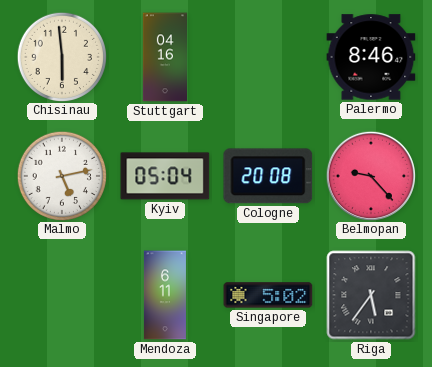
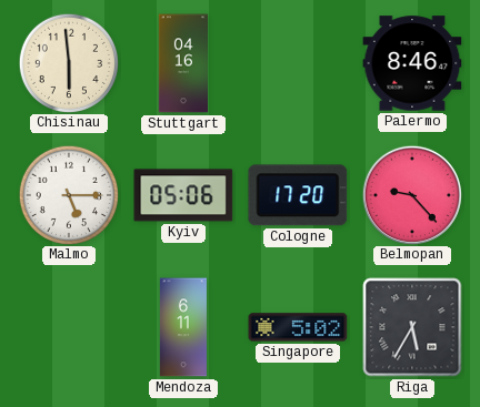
Malmo: 5:13 -> 5:15 (68, 194)
Kyiv: 05:04 -> 05:06 (183, 195)
Cologne: 20:08 -> 17:20 (298, 195)
Riga: 5:36 -> 5:35 (412, 327)
